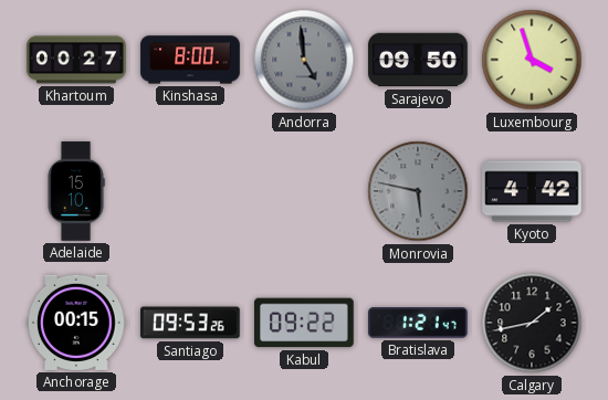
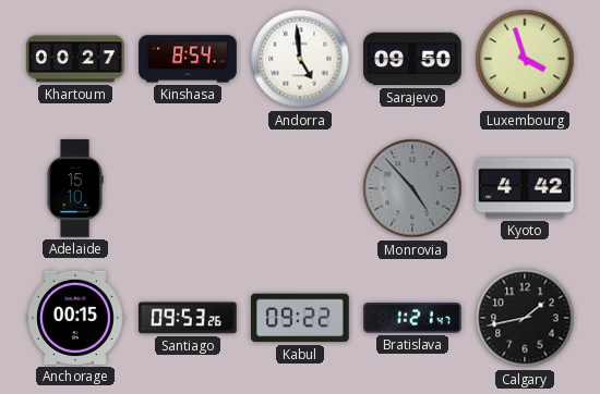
Kinshasa: 8:00 -> 8:54 (188, 59)
Andorra dial: grey -> white (300, 59)
Monrovia: 5:47 -> 4:53 (412, 188)
